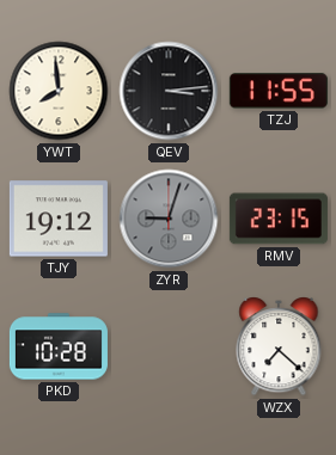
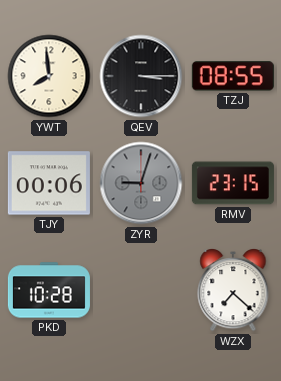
QEV: 3:14 -> 3:15 (141, 76)
TZJ: 11:55 -> 08:55 (233, 76)
TJY: 19:12 -> 00:06 (49, 183)
